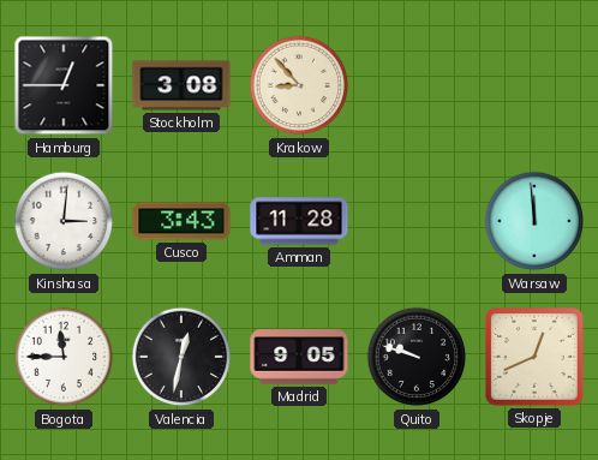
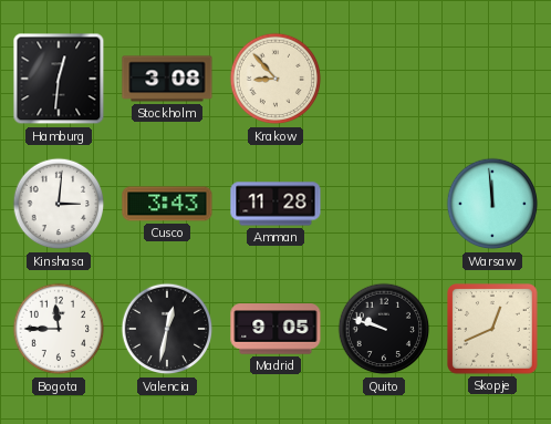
Hamburg: 12:45 -> 12:31 (59, 79)
